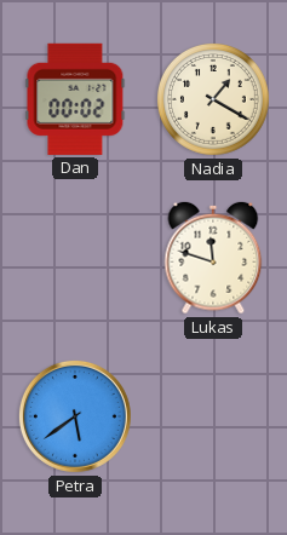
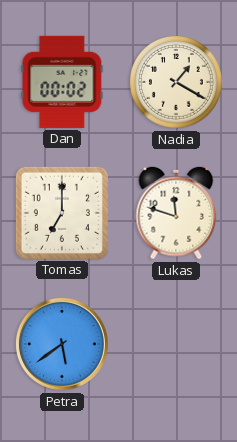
Tomas: none -> 7:00 (62, 213)
